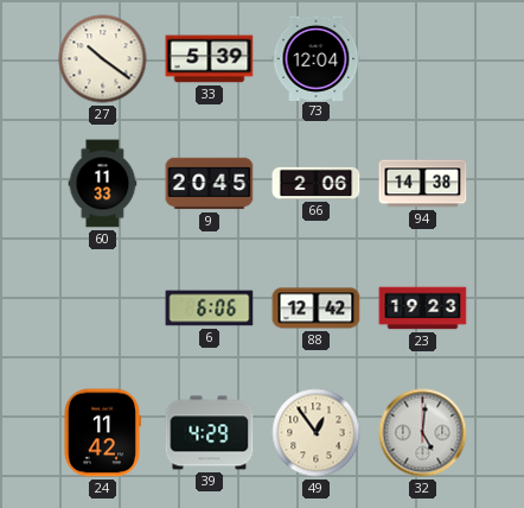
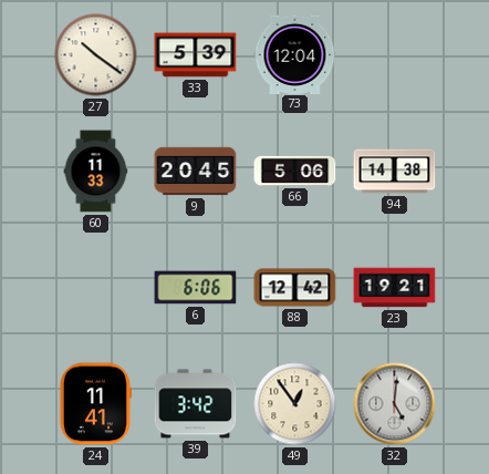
66: 2:06 -> 5:06 (295, 171)
23: 19:23 -> 19:21 (395, 288)
24: 11:42 -> 11:41 (95, 404)
39: 4:29 -> 3:42 (196, 404)
